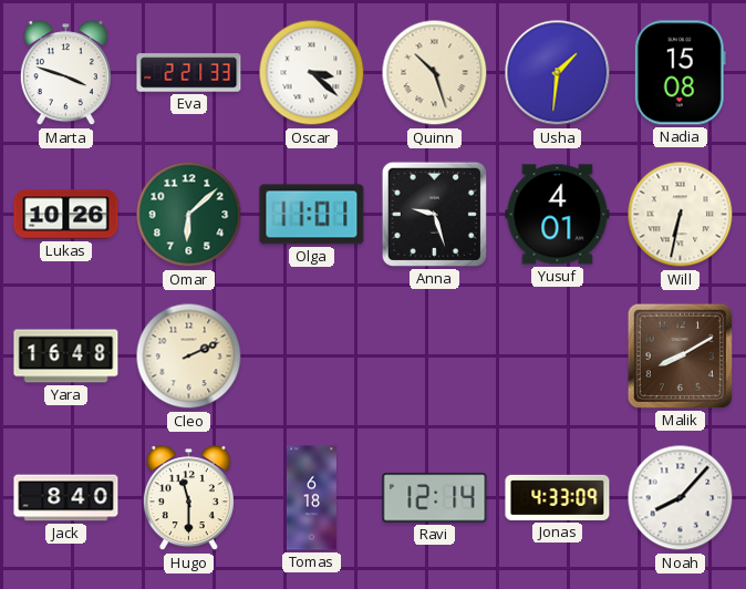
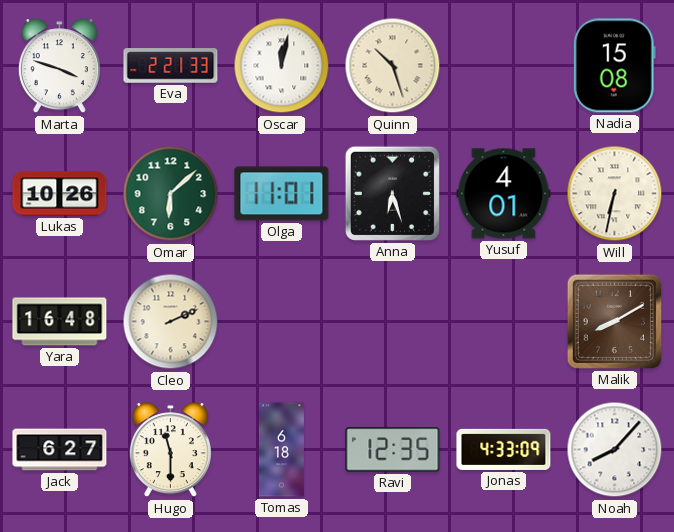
Oscar: 3:22 -> 12:02 (282, 66)
Usha: 1:31 -> none (558, 73)
Anna: 9:27 -> 6:27 (392, 193)
Jack: 8:40 -> 6:27 (60, 450)
Ravi: 12:14 -> 12:35 (393, 450)
